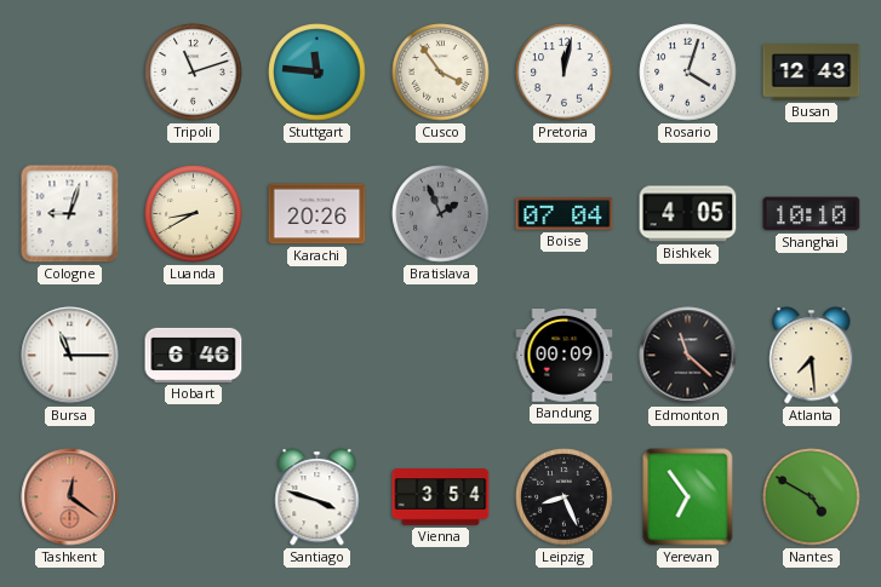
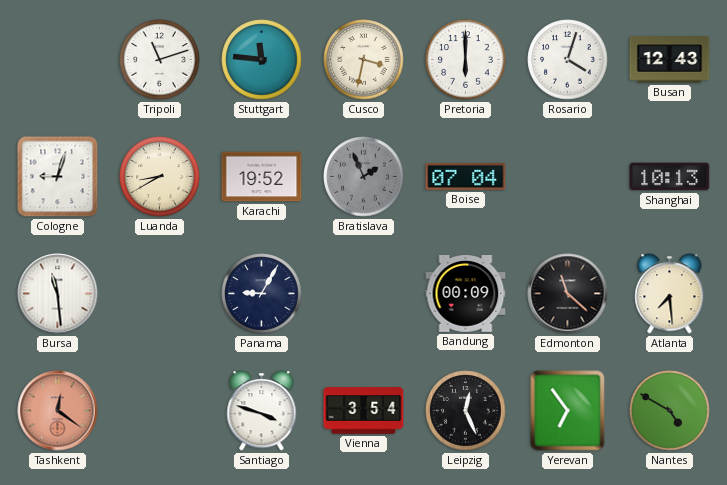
Cusco: 3:54 -> 3:32 (364, 60)
Pretoria: 12:02 -> 6:00 (466, 60)
Karachi: 20:26 -> 19:52 (262, 177)
Bishkek: 4:05 -> none (688, 214)
Shanghai: 10:10 -> 10:13 (670, 177)
Bursa: 11:15 -> 11:29 (58, 294)
Hobart: 6:46 -> none (194, 355)
Panama: none -> 9:05 (262, 294)
Leipzig: 8:26 -> 12:26 (466, 411)
